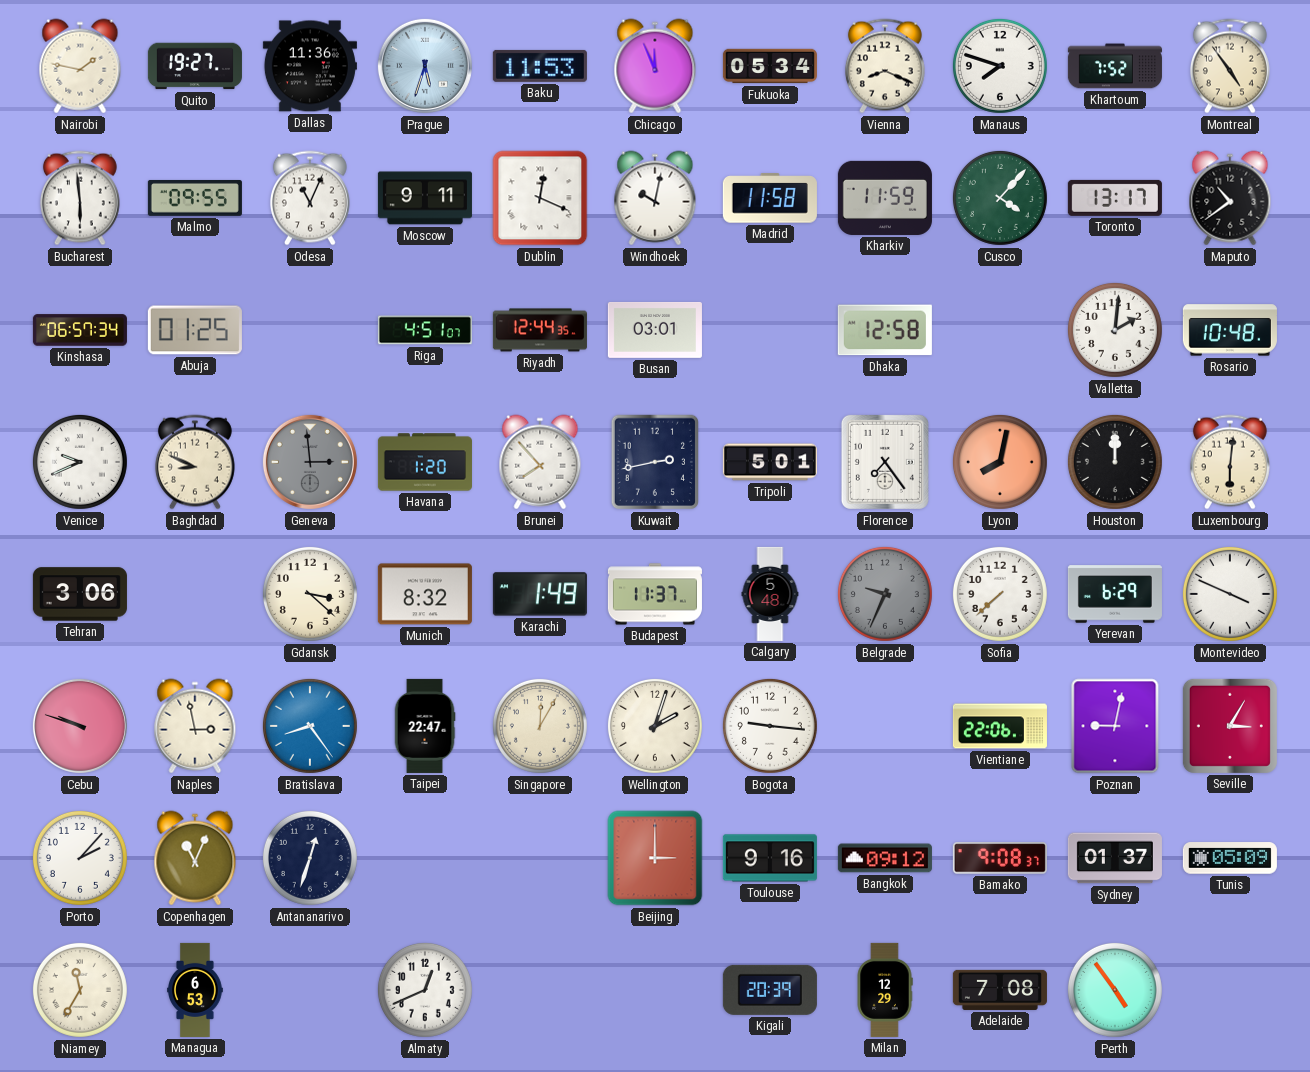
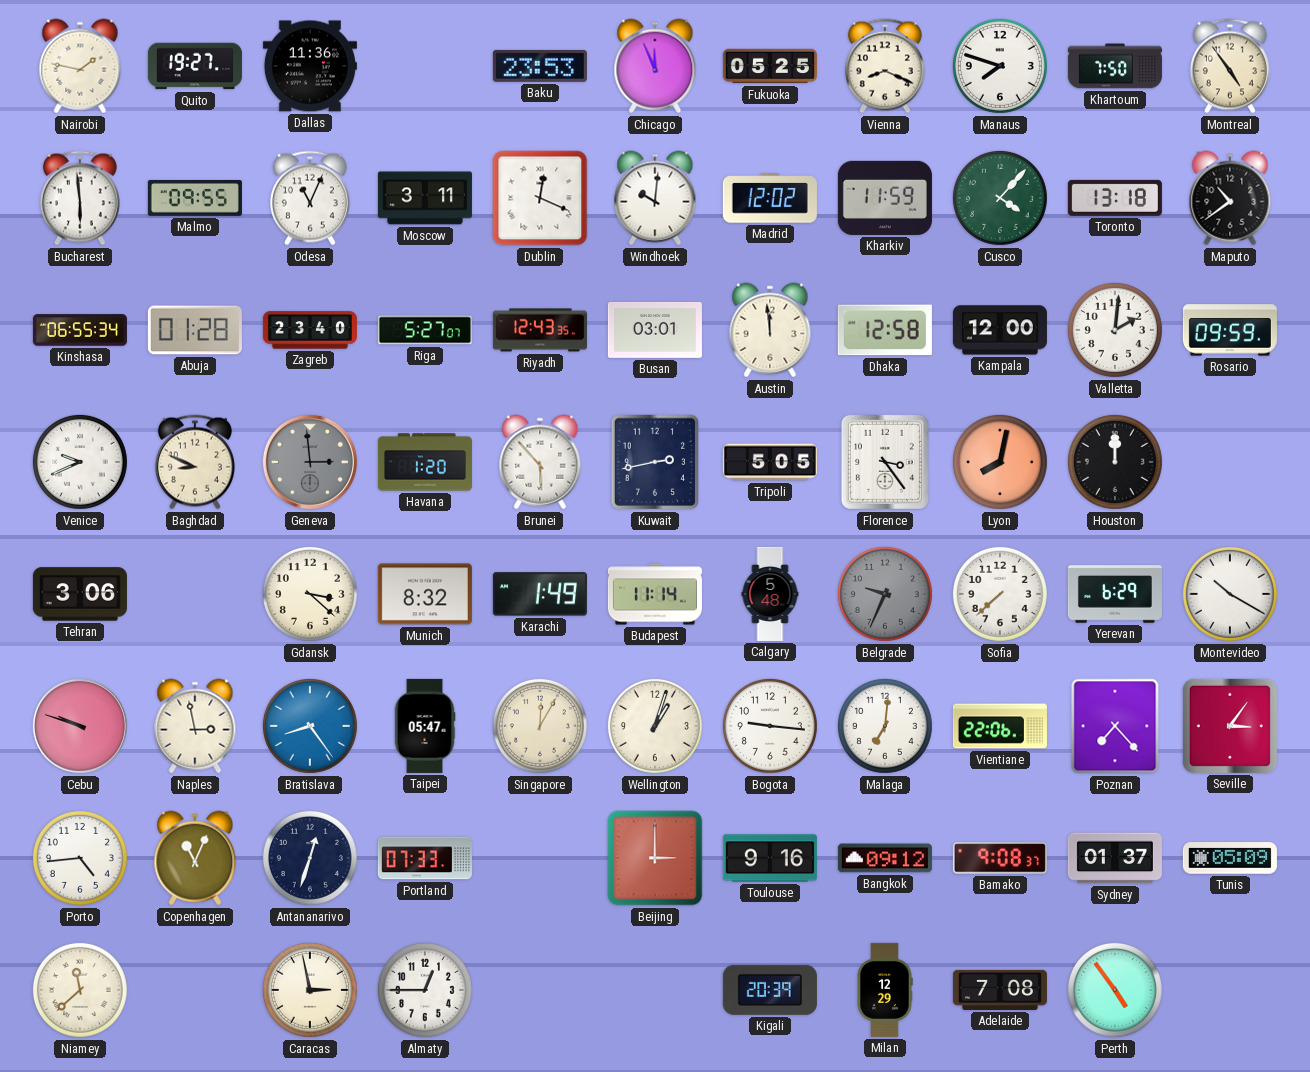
Prague: 5:33 -> none (425, 66)
Baku: 11:53 -> 23:53 (540, 66)
Fukuoka: 05:34 -> 05:25 (770, 66)
Khartoum: 7:52 -> 7:50 (1115, 66)
Moscow: 9:11 -> 3:11 (425, 198)
Windhoek: 10:02 -> 10:01 (655, 198)
Madrid: 11:58 -> 12:02 (770, 198)
Toronto: 13:17 -> 13:18 (1115, 198)
Kinshasa: 06:57 -> 06:55 (80, 330)
Abuja: 01:25 -> 01:28 (195, 330)
Zagreb: none -> 23:40 (310, 330)
Riga: 4:51 -> 5:27 (425, 330)
Riyadh: 12:44 -> 12:43 (540, 330)
Austin: none -> 11:59 (770, 330)
Kampala: none -> 12:00 (1000, 330)
Rosario: 10:48 -> 09:59 (1230, 330)
Brunei: 7:53 -> 5:53 (540, 462)
Tripoli: 5:01 -> 5:05 (770, 462)
Florence: 7:24 -> 3:24 (885, 462)
Luxembourg: 6:01 -> none (1230, 462)
Budapest: 11:37 -> 11:14 (655, 594)
Montevideo: 3:49 -> 10:20 (1230, 594)
Taipei: 22:47 -> 05:47 (425, 726)
Wellington: 2:03 -> 1:03 (655, 726)
Malaga: none -> 7:01 (885, 726)
Poznan: 9:02 -> 7:23 (1115, 726)
Seville: 3:05 -> 3:06 (1230, 726)
Porto: 2:07 -> 4:44 (80, 858)
Portland: none -> 07:33 (425, 858)
Niamey: 11:35 -> 11:38 (80, 990)
Managua: 6:53 -> none (195, 990)
Caracas: none -> 2:58 (310, 990)
Almaty: 12:41 -> 12:45 (425, 990)
